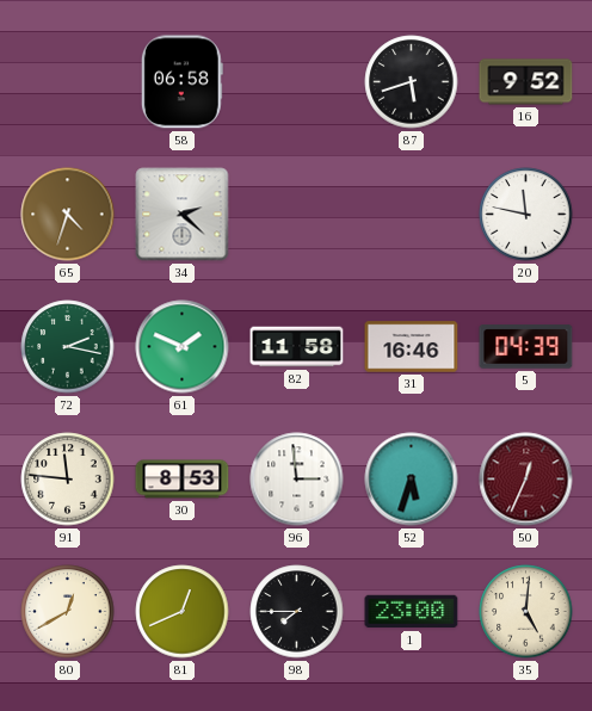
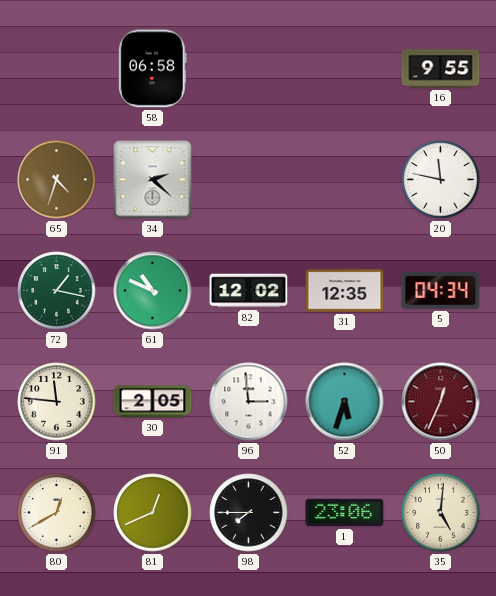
87: 5:42 -> none (412, 82)
16: 9:52 -> 9:55 (441, 69)
72: 2:17 -> 1:17 (57, 291)
61: 1:49 -> 10:49 (153, 291)
82: 11:58 -> 12:02 (249, 291)
31: 16:46 -> 12:35 (345, 291)
5: 04:39 -> 04:34 (441, 291)
30: 8:53 -> 2:05 (153, 402)
1: 23:00 -> 23:06 (345, 513)
